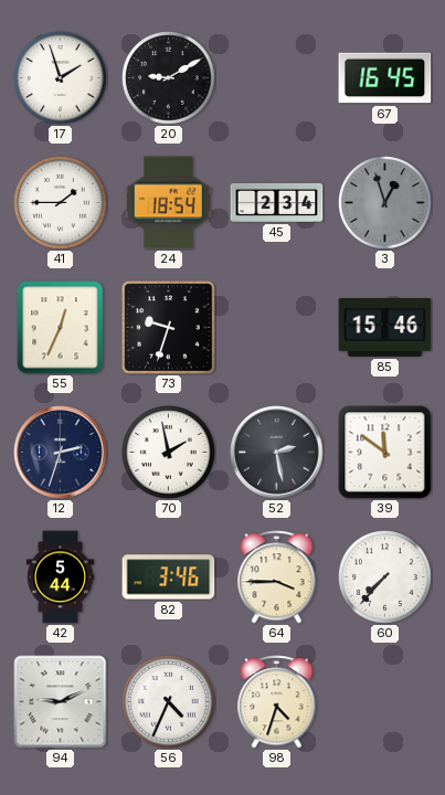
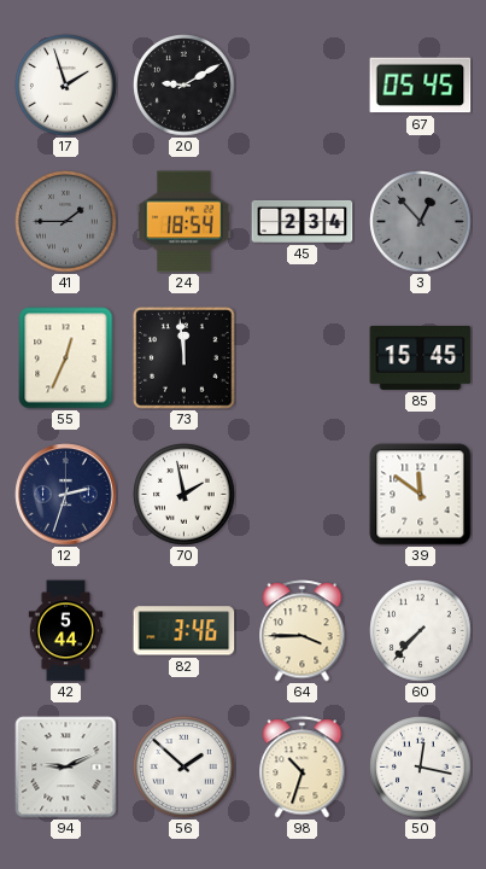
67: 16:45 -> 05:45 (421, 86)
41 dial: white -> grey (66, 222)
3: 12:57 -> 12:53 (421, 222)
73: 9:33 -> 11:59 (185, 358)
85: 15:46 -> 15:45 (421, 357)
52: 2:28 -> none (277, 453)
56: 4:34 -> 1:52 (185, 768)
98: 4:33 -> 10:33 (303, 768)
50: none -> 12:17 (421, 768)
